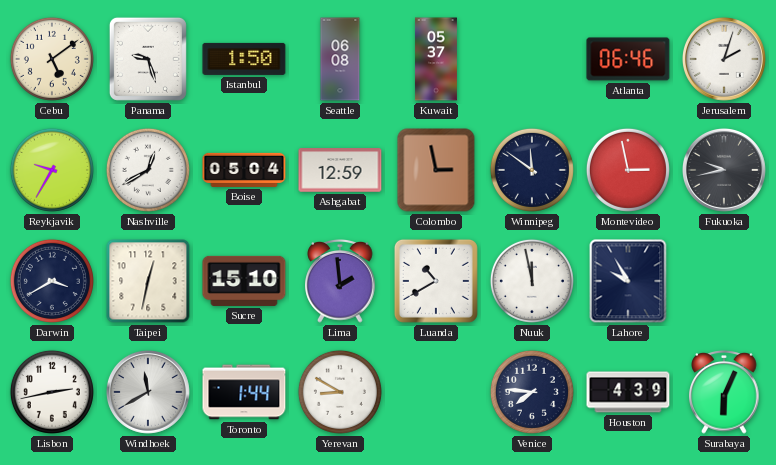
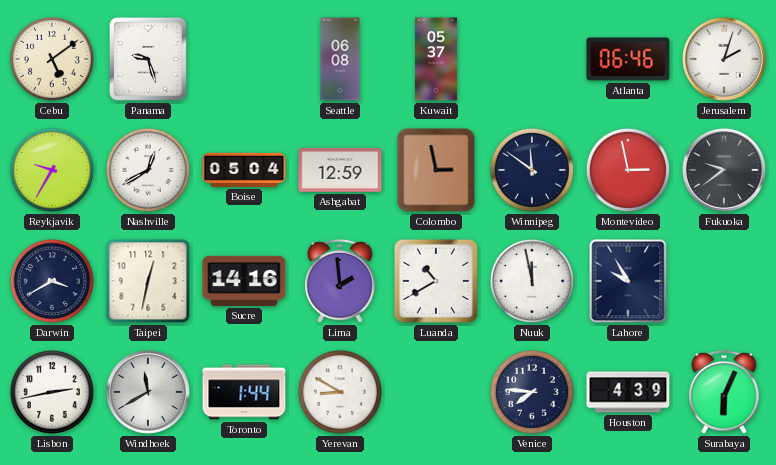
Istanbul: 1:50 -> none (244, 59)
Fukuoka: 9:43 -> 9:39 (724, 170)
Sucre: 15:10 -> 14:16 (244, 281)
